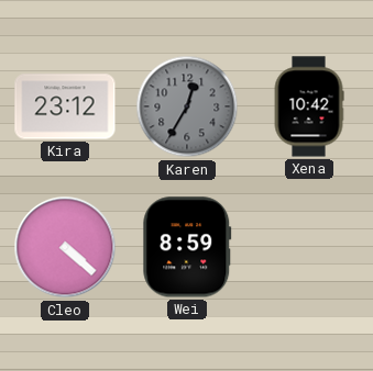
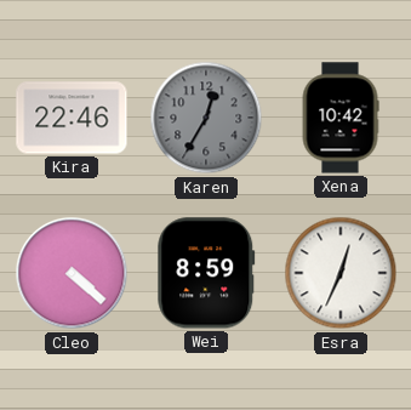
Kira: 23:12 -> 22:46 (72, 118)
Esra: none -> 12:34 (341, 273)
